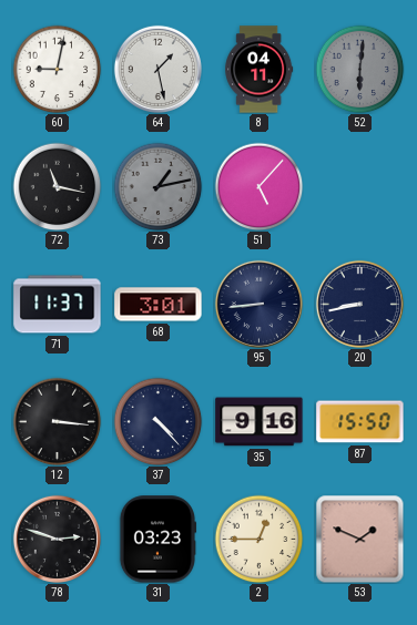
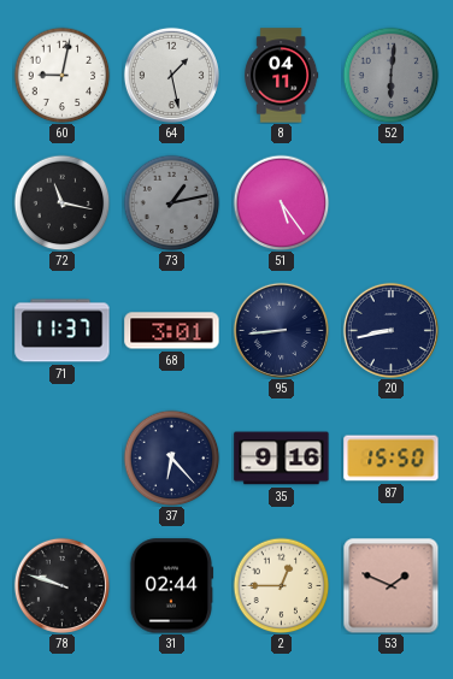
51: 5:07 -> 5:24 (281, 202)
12: 3:16 -> none (57, 421)
37: 4:23 -> 6:23 (171, 457)
78: 2:48 -> 9:48 (61, 585)
31: 03:23 -> 02:44 (171, 586)
